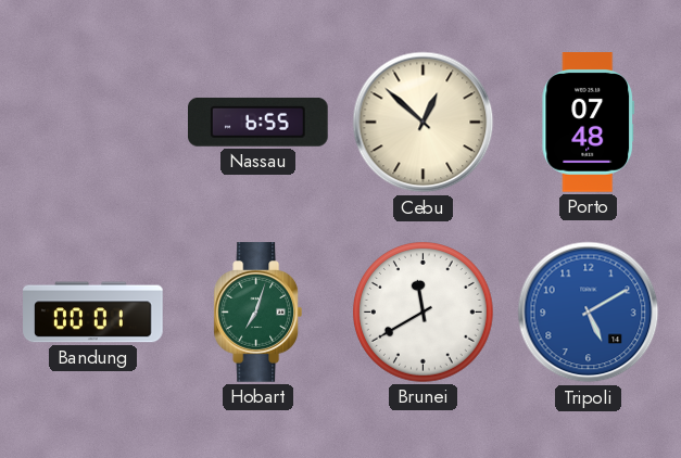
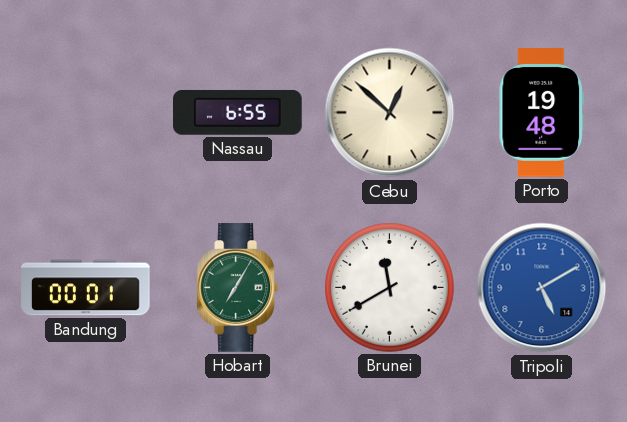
Porto: 07:48 -> 19:48 (542, 113)
Hobart: 7:03 -> 7:05 (237, 288)
